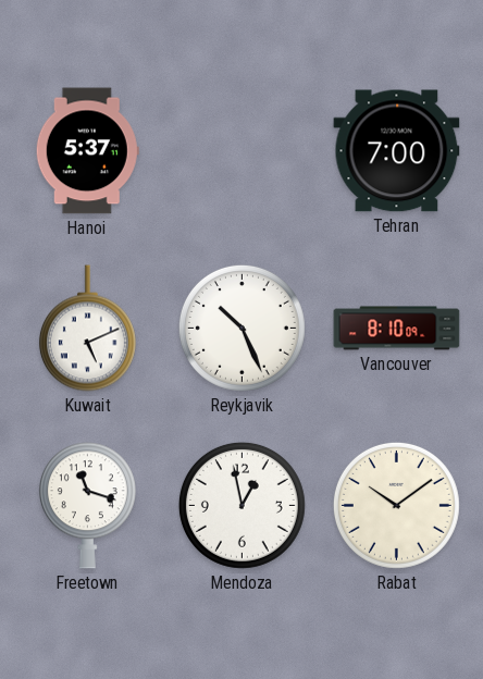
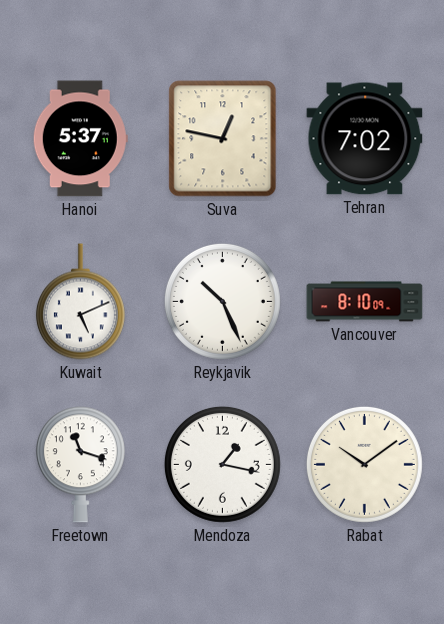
Suva: none -> 12:47 (223, 139)
Tehran: 7:00 -> 7:02 (365, 139)
Mendoza: 12:58 -> 1:17 (222, 464)
